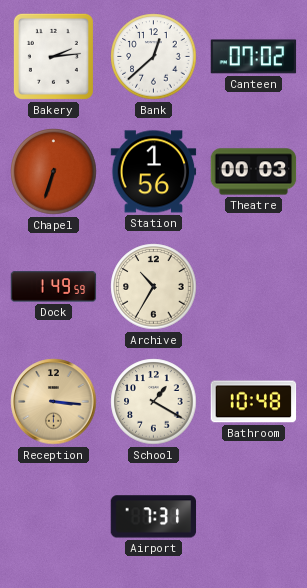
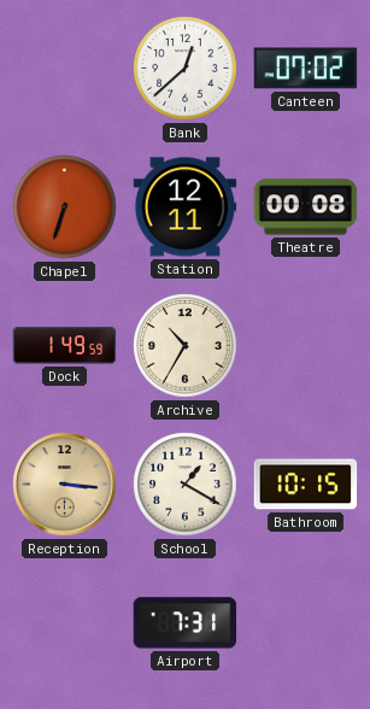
Bakery: 2:14 -> none (53, 56)
Station: 1:56 -> 12:11 (186, 207)
Theatre: 00:03 -> 00:08 (306, 207)
Bathroom: 10:48 -> 10:15 (306, 485)
